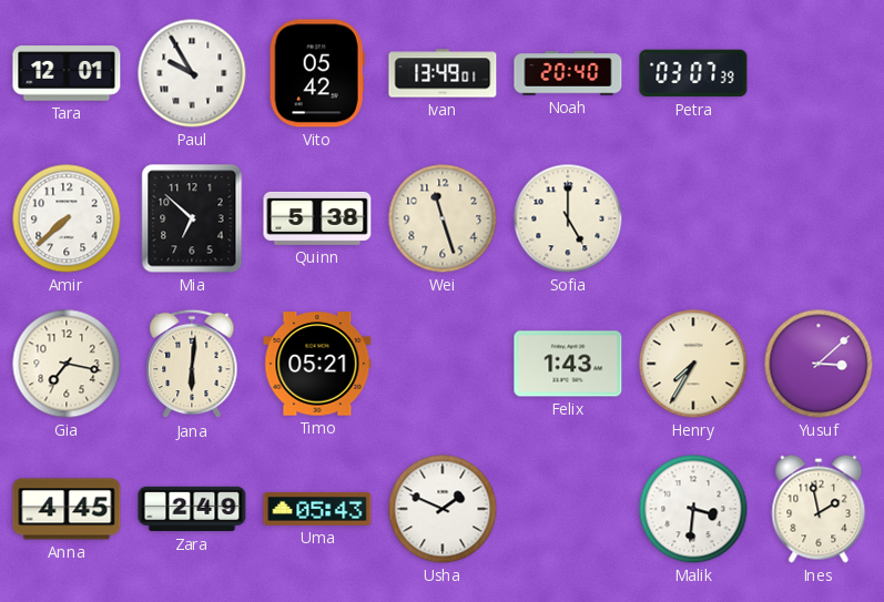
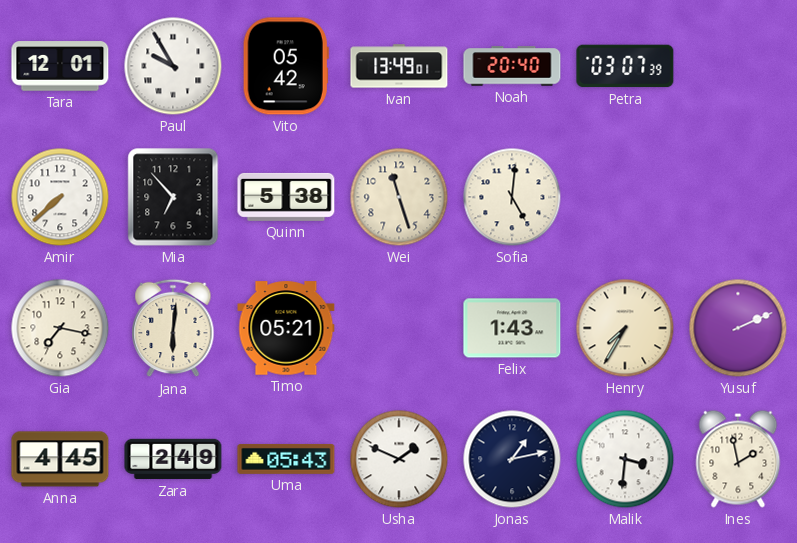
Mia: 6:52 -> 6:53 (173, 197)
Sofia: 5:00 -> 5:01 (512, 197)
Yusuf: 3:08 -> 2:11 (738, 328)
Jonas: none -> 1:13 (512, 459)
